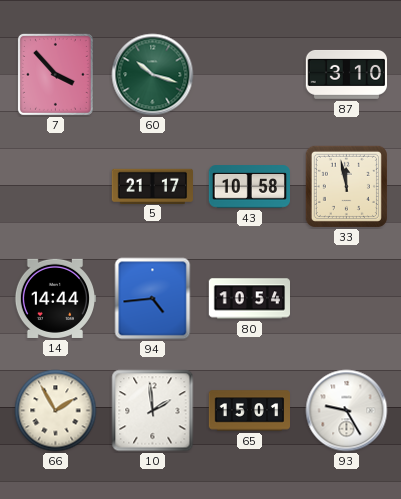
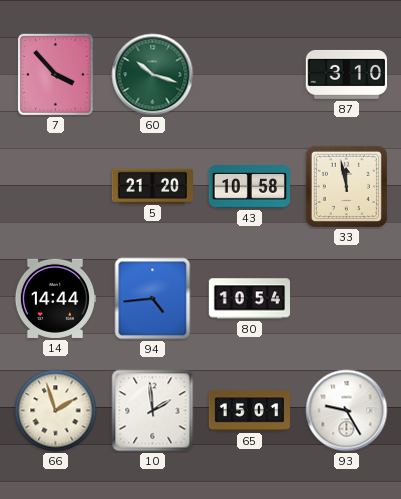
5: 21:17 -> 21:20 (152, 186)
66: 1:55 -> 1:57 (56, 411)
